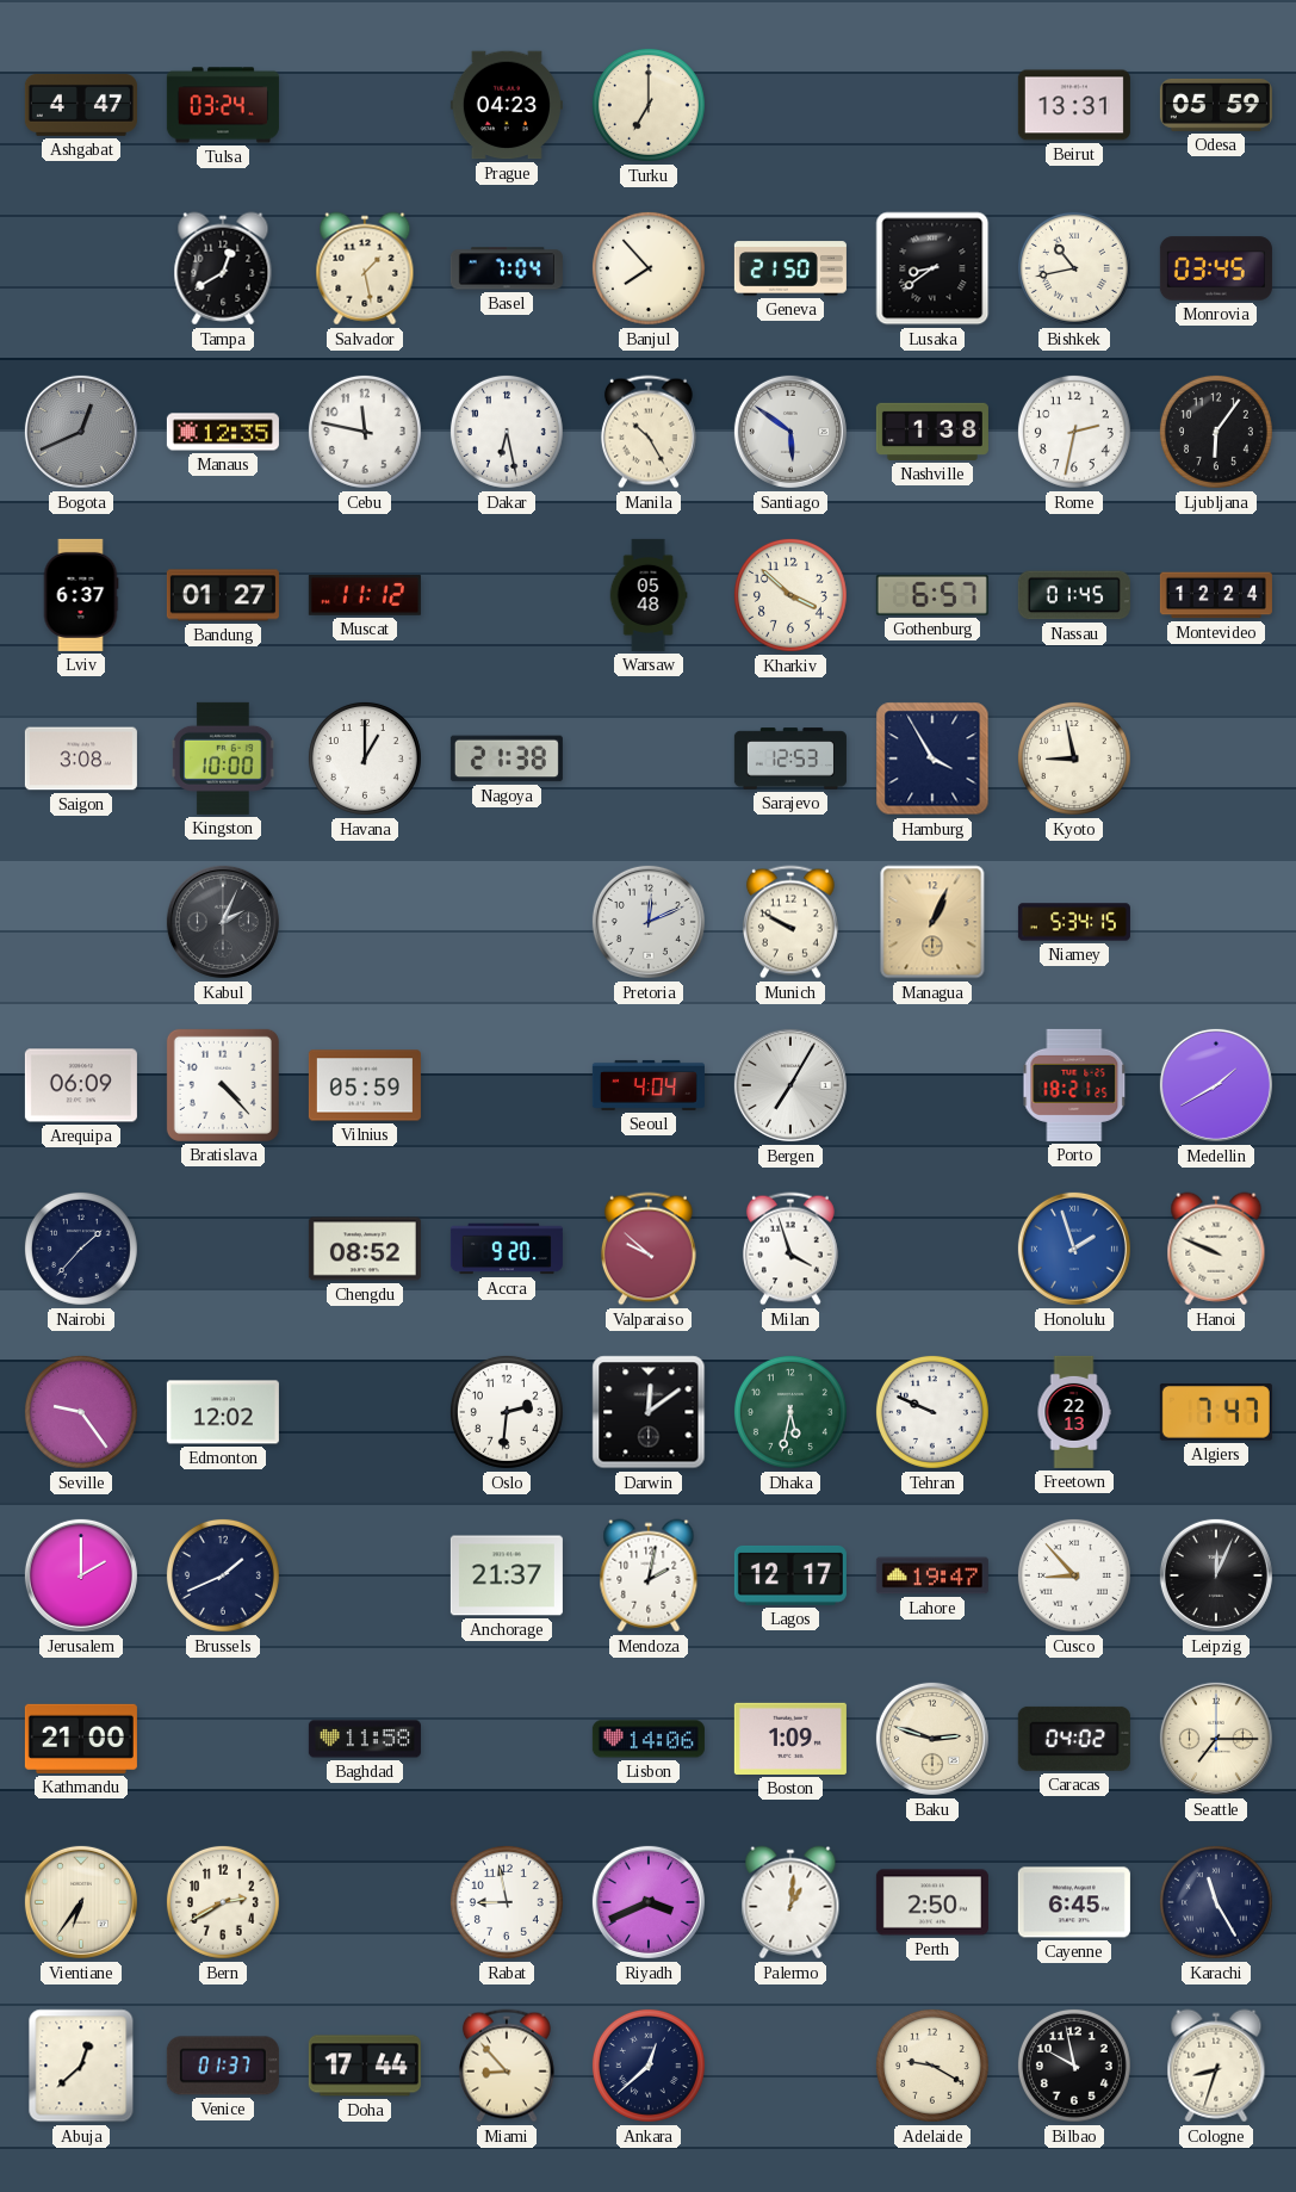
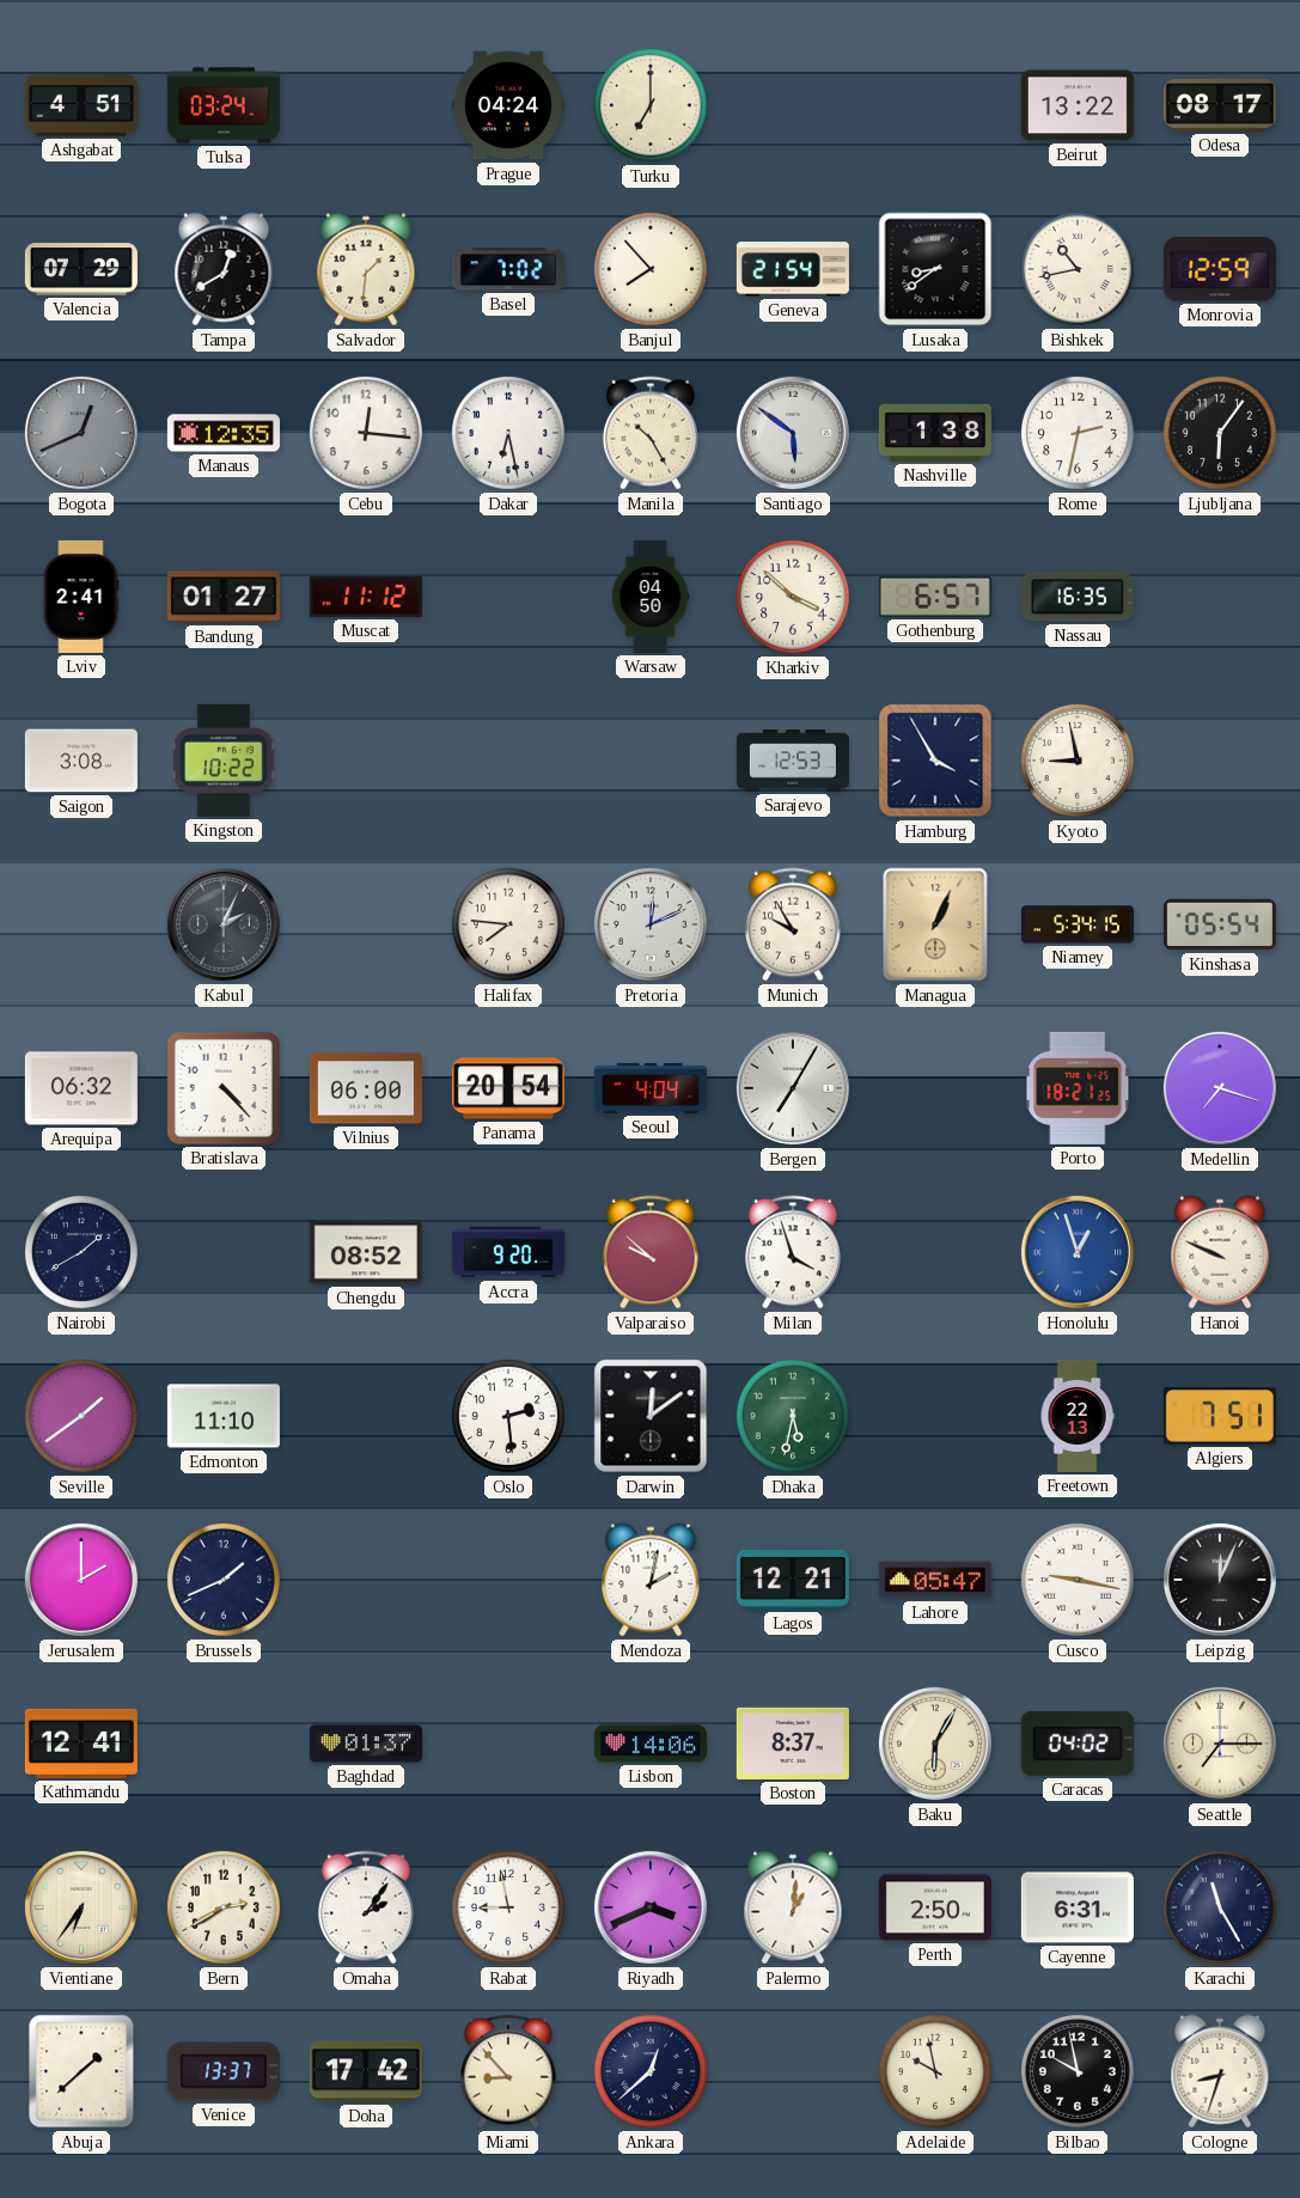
Ashgabat: 4:47 -> 4:51 (81, 105)
Prague: 04:23 -> 04:24 (508, 105)
Beirut: 13:31 -> 13:22 (1078, 105)
Odesa: 05:59 -> 08:17 (1220, 105)
Valencia: none -> 07:29 (81, 269)
Salvador: 1:28 -> 1:31 (366, 269)
Basel: 7:04 -> 7:02 (508, 269)
Geneva: 21:50 -> 21:54 (793, 269)
Monrovia: 03:45 -> 12:59 (1220, 269)
Cebu: 11:47 -> 12:16 (366, 433)
Lviv: 6:37 -> 2:41 (81, 597)
Warsaw: 05:48 -> 04:50 (651, 597)
Nassau: 01:45 -> 16:35 (1078, 597)
Montevideo: 12:24 -> none (1216, 595)
Kingston: 10:00 -> 10:22 (224, 761)
Havana: 1:00 -> none (365, 758)
Nagoya: 21:38 -> none (507, 758)
Halifax: none -> 7:46 (508, 924)
Munich: 9:50 -> 9:55 (793, 924)
Kinshasa: none -> 05:54 (1220, 924)
Arequipa: 06:09 -> 06:32 (81, 1088)
Vilnius: 05:59 -> 06:00 (366, 1088)
Panama: none -> 20:54 (508, 1088)
Medellin: 1:40 -> 7:18 (1220, 1088)
Nairobi: 1:37 -> 1:40 (81, 1252)
Honolulu: 1:57 -> 12:57 (1078, 1252)
Seville: 9:24 -> 1:39 (81, 1416)
Edmonton: 12:02 -> 11:10 (224, 1416)
Oslo: 2:31 -> 2:29 (508, 1416)
Tehran: 9:49 -> none (932, 1412)
Algiers: 7:47 -> 7:51 (1220, 1416)
Anchorage: 21:37 -> none (507, 1575)
Lagos: 12:17 -> 12:21 (793, 1580)
Lahore: 19:47 -> 05:47 (935, 1580)
Cusco: 8:53 -> 9:17 (1078, 1580)
Kathmandu: 21:00 -> 12:41 (81, 1744)
Baghdad: 11:58 -> 01:37 (366, 1744)
Boston: 1:09 -> 8:37 (793, 1744)
Baku: 2:48 -> 6:05 (935, 1744)
Omaha: none -> 2:06 (366, 1907)
Cayenne: 6:45 -> 6:31 (1078, 1907)
Abuja: 12:38 -> 1:38 (81, 2071)
Venice: 01:37 -> 13:37 (224, 2071)
Doha: 17:44 -> 17:42 (366, 2071)
Adelaide: 9:20 -> 9:58 (935, 2071)
